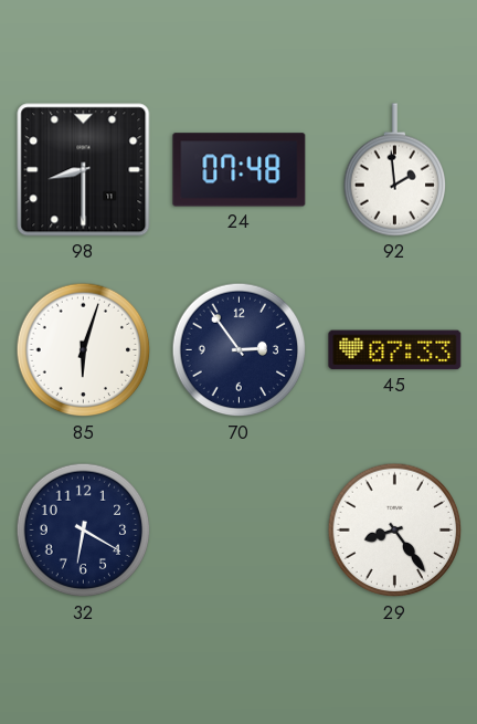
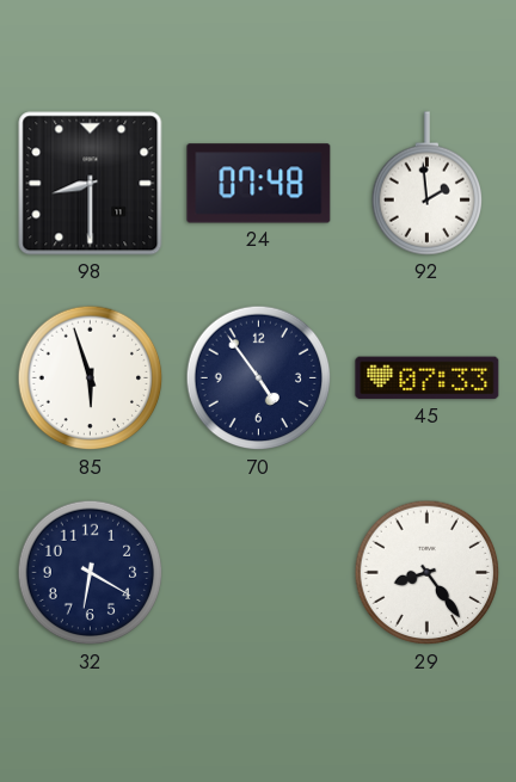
85: 6:03 -> 5:57 (91, 378)
70: 2:54 -> 4:54 (259, 378)
